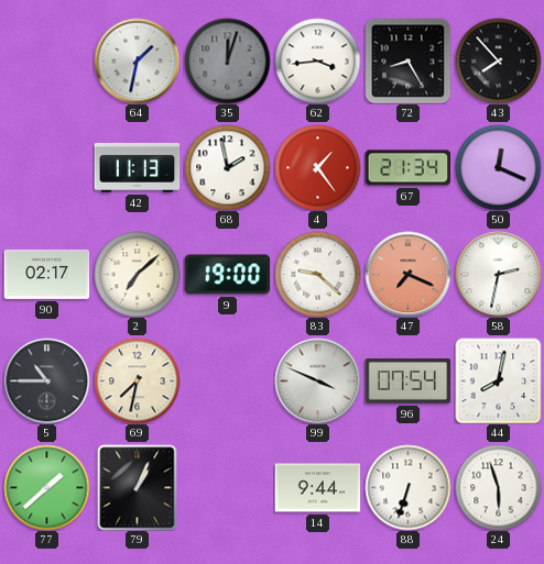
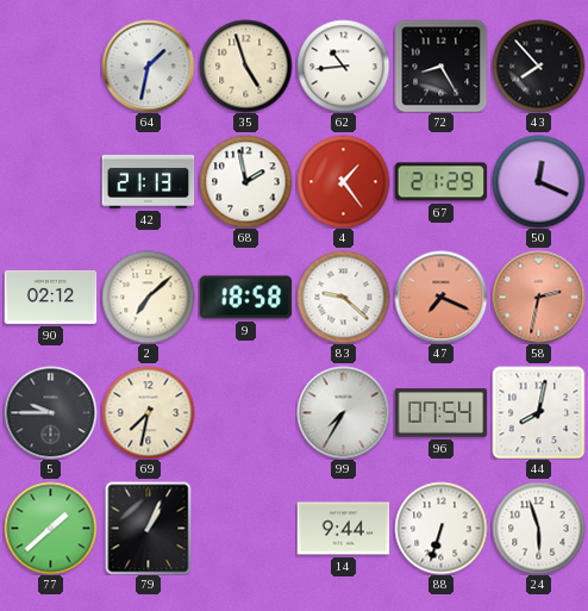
35: 12:03 -> 4:57 (245, 66)
35 dial: grey -> cream (245, 66)
62: 3:44 -> 10:44 (343, 66)
42: 11:13 -> 21:13 (148, 181)
67: 21:34 -> 21:29 (440, 182)
90: 02:17 -> 02:12 (50, 297)
9: 19:00 -> 18:58 (245, 298)
58 dial: white -> salmon (538, 297)
5: 10:45 -> 9:45 (50, 412)
99: 3:49 -> 7:35 (343, 412)
